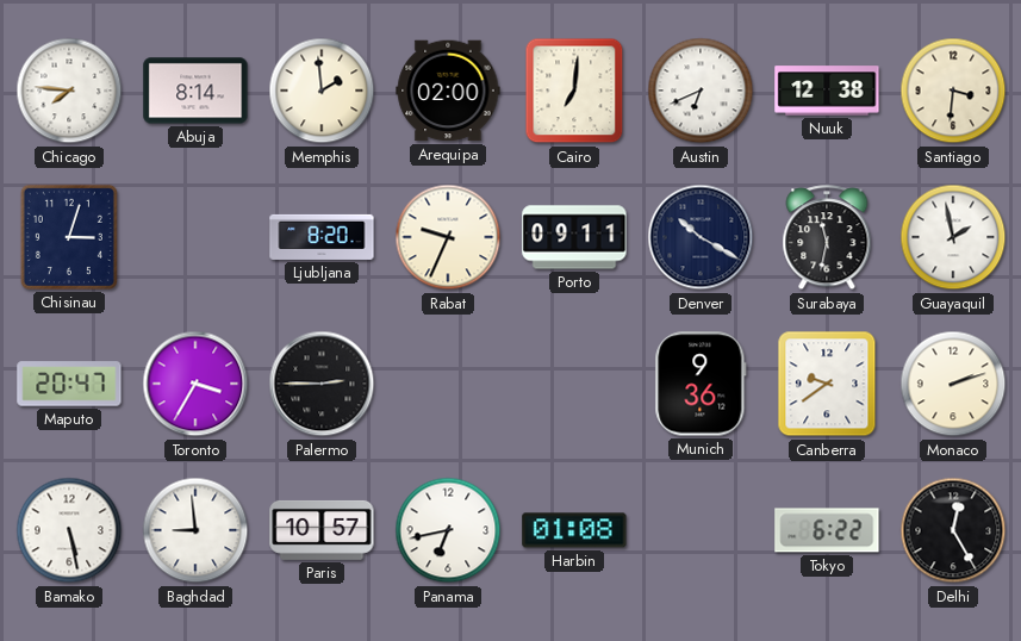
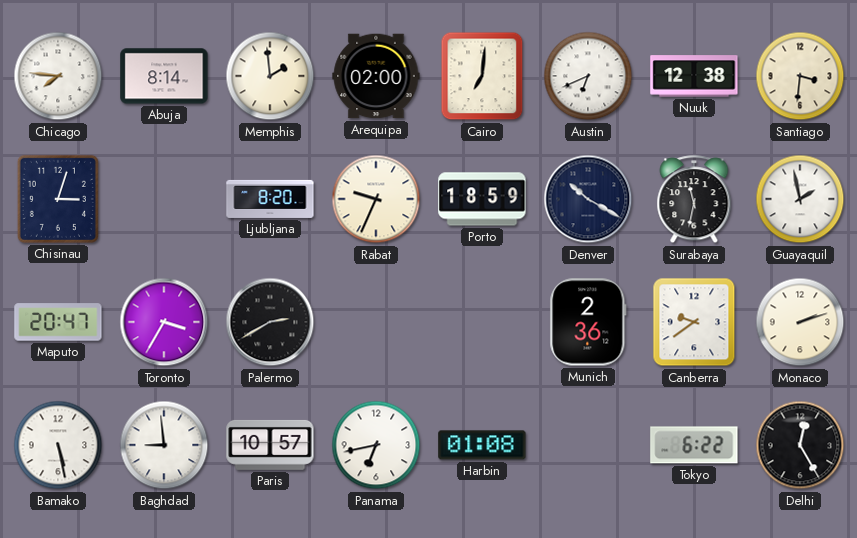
Porto: 09:11 -> 18:59 (482, 199)
Palermo: 2:45 -> 2:40 (270, 322)
Munich: 9:36 -> 2:36 (588, 322)
